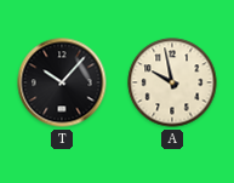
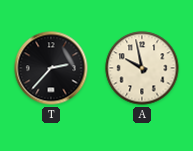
T: 10:07 -> 2:37 (51, 68)
